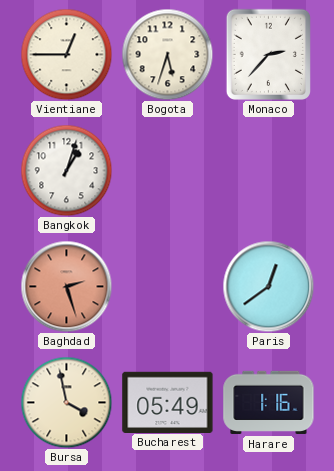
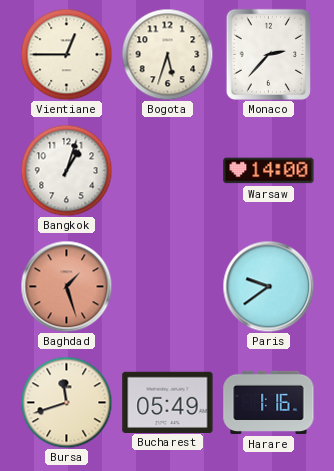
Warsaw: none -> 14:00 (269, 171)
Baghdad: 2:27 -> 1:27 (66, 286)
Paris: 12:39 -> 9:39 (268, 286)
Bursa: 3:58 -> 11:42 (66, 402)
